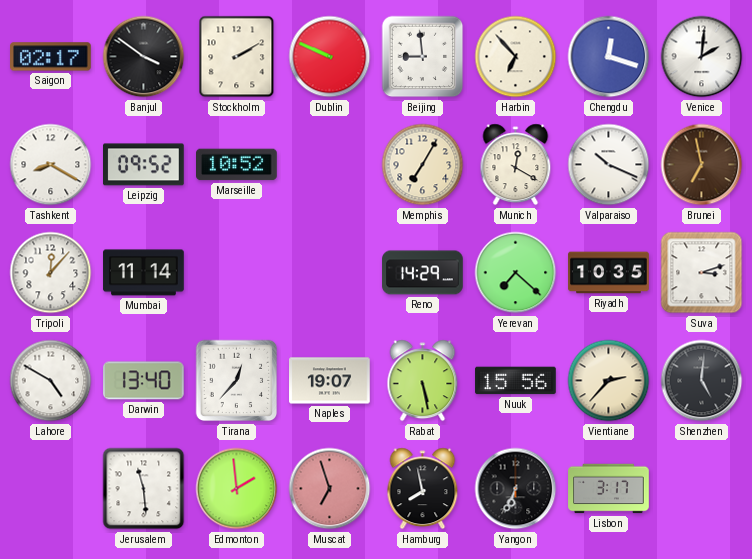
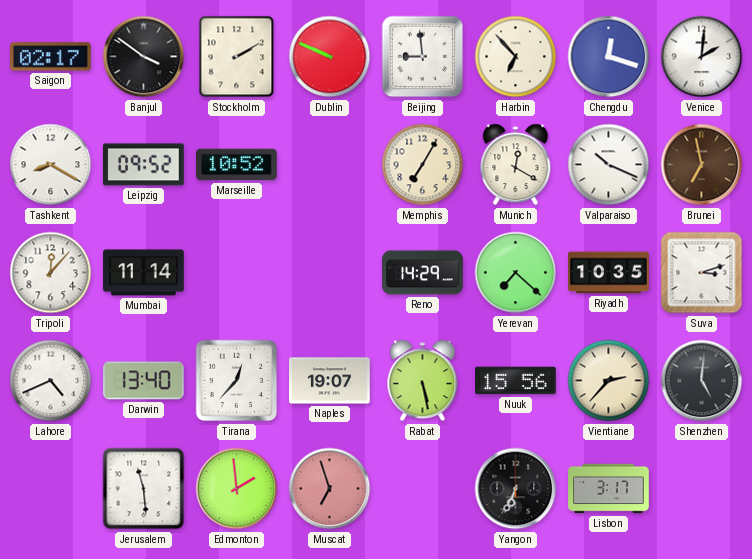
Lahore: 4:50 -> 4:41 (51, 381)
Hamburg: 7:58 -> none (423, 489)
